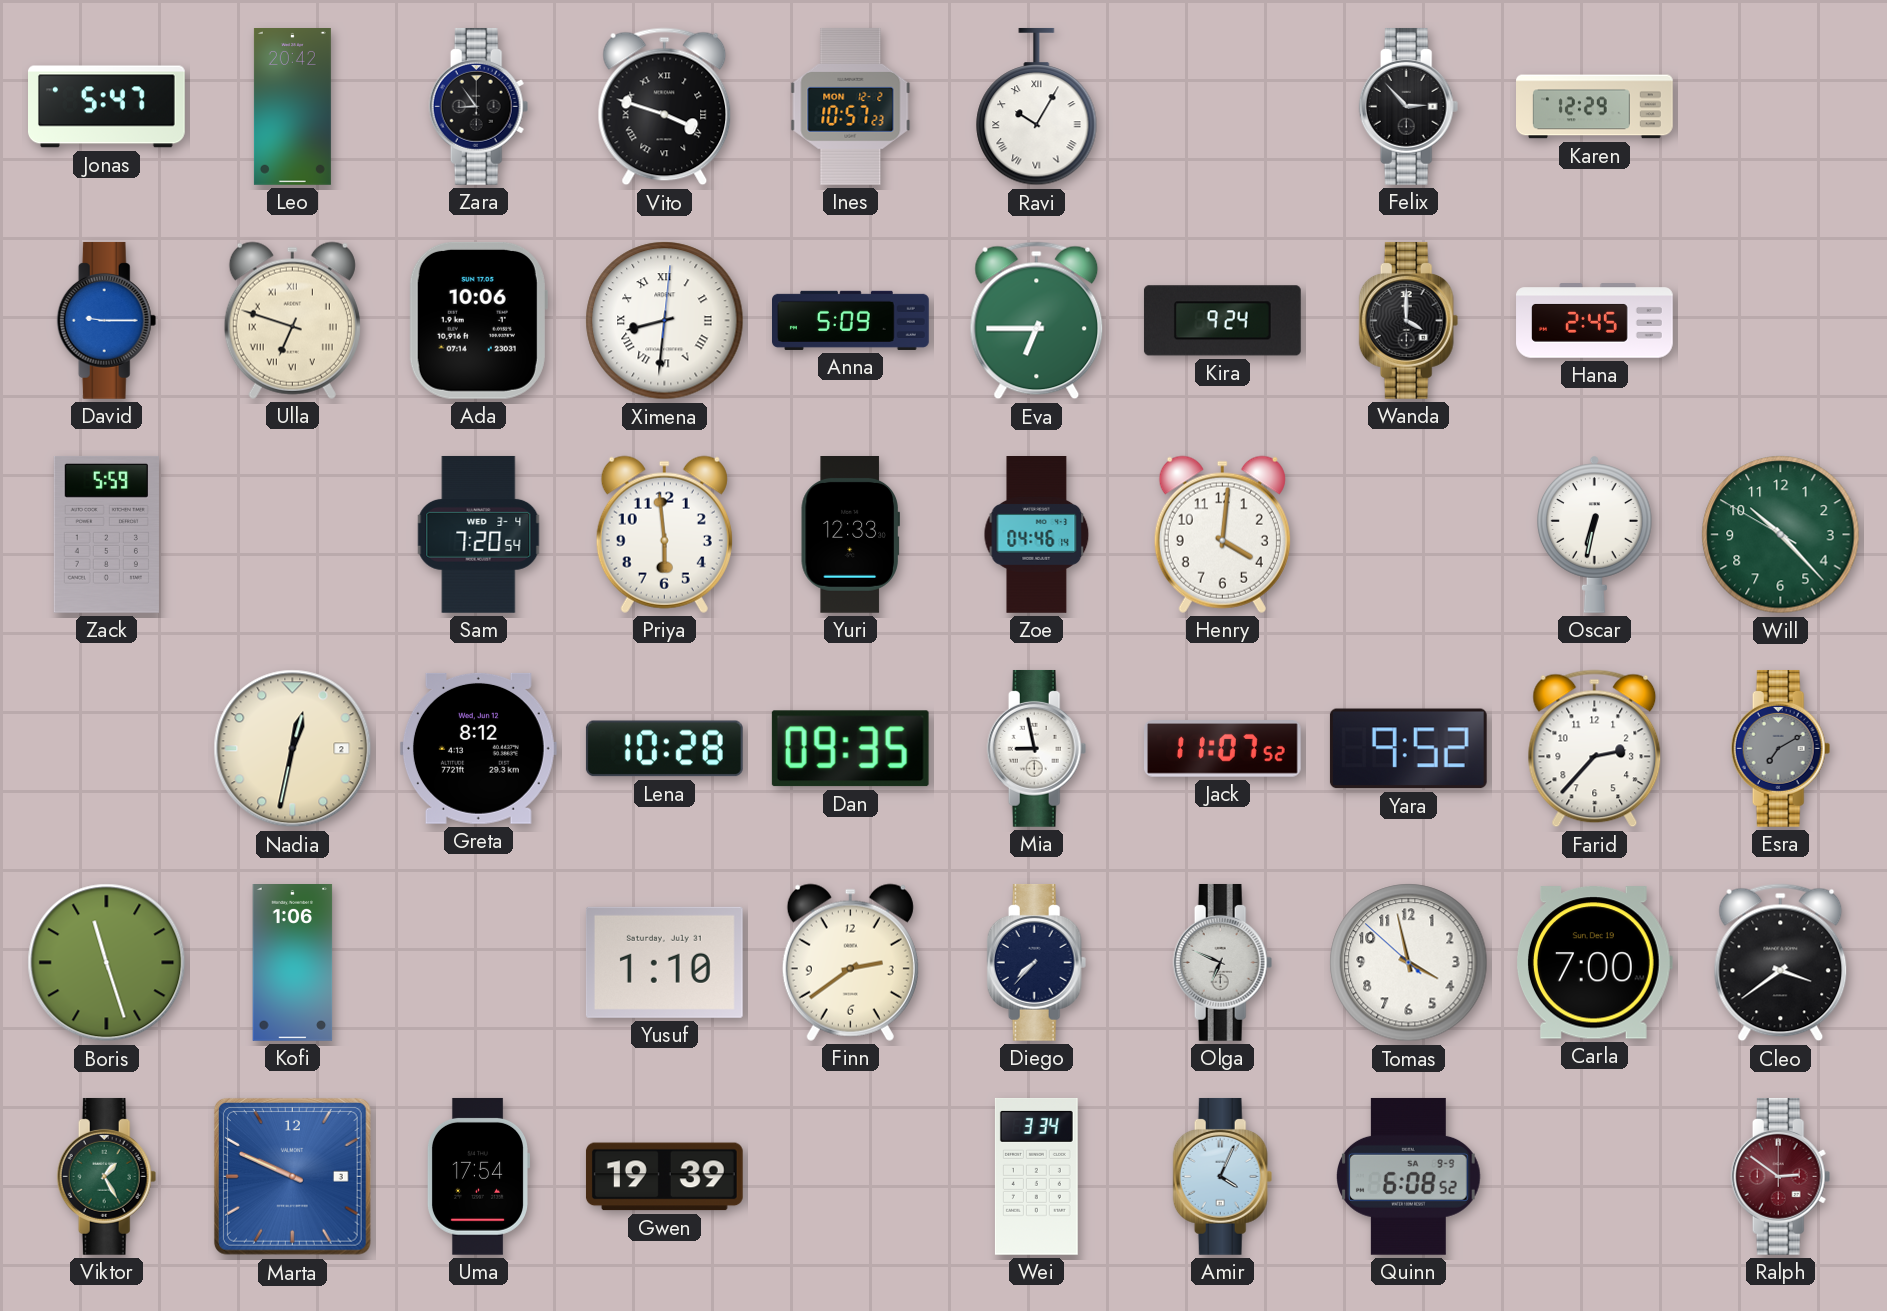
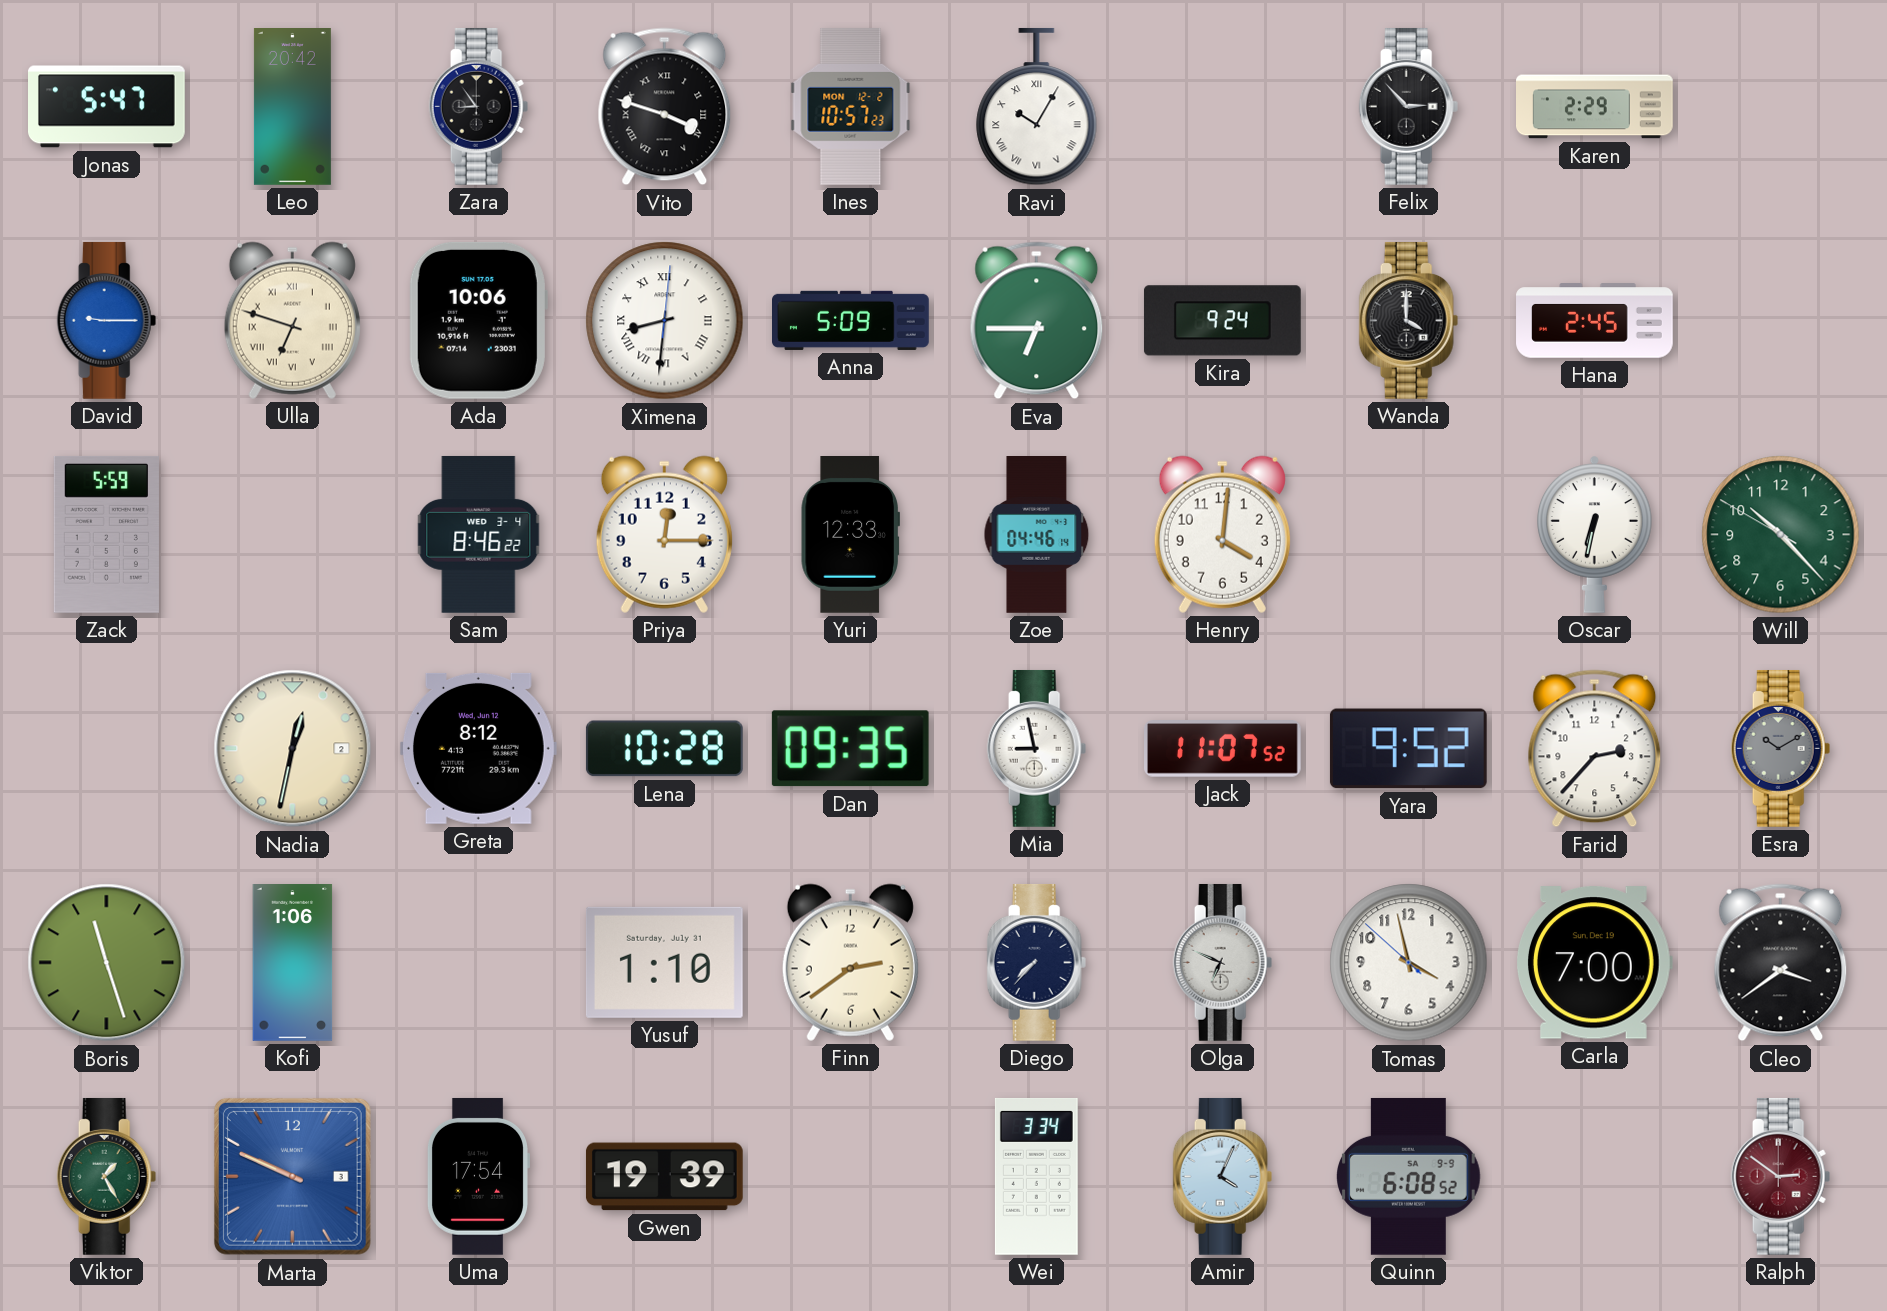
Karen: 12:29 -> 2:29 (1595, 107)
Sam: 7:20 -> 8:46 (479, 534)
Priya: 5:59 -> 12:15 (664, 534)
Esra: 7:10 -> 10:10 (1781, 748)
